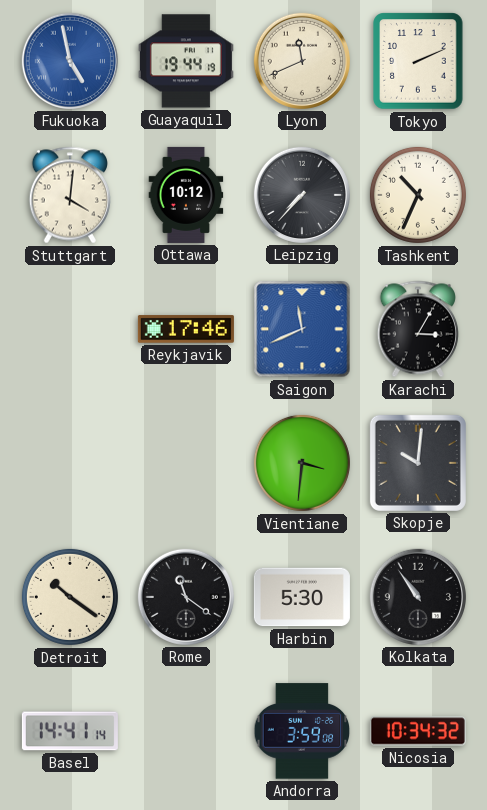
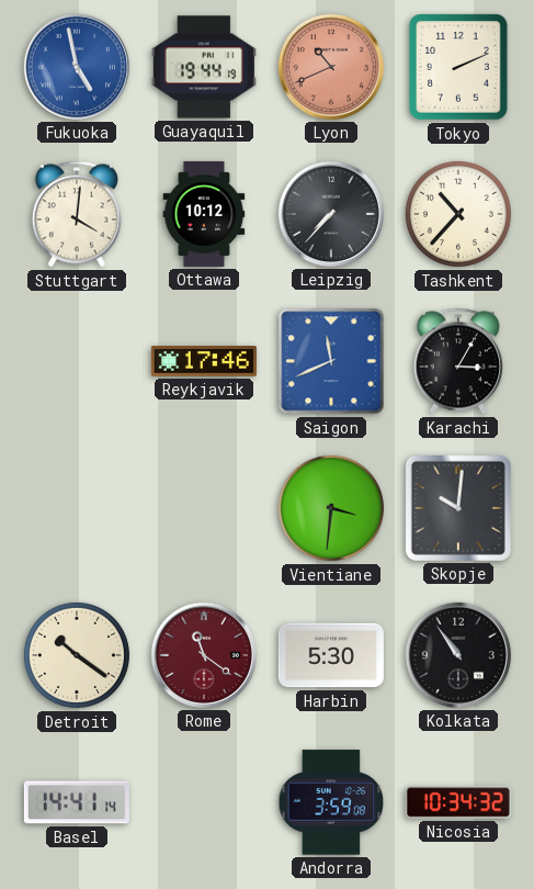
Lyon: 11:41 -> 10:41 (331, 67)
Lyon dial: cream -> salmon (331, 67)
Tashkent: 10:34 -> 10:37 (458, 214)
Rome dial: black -> burgundy (204, 655)
